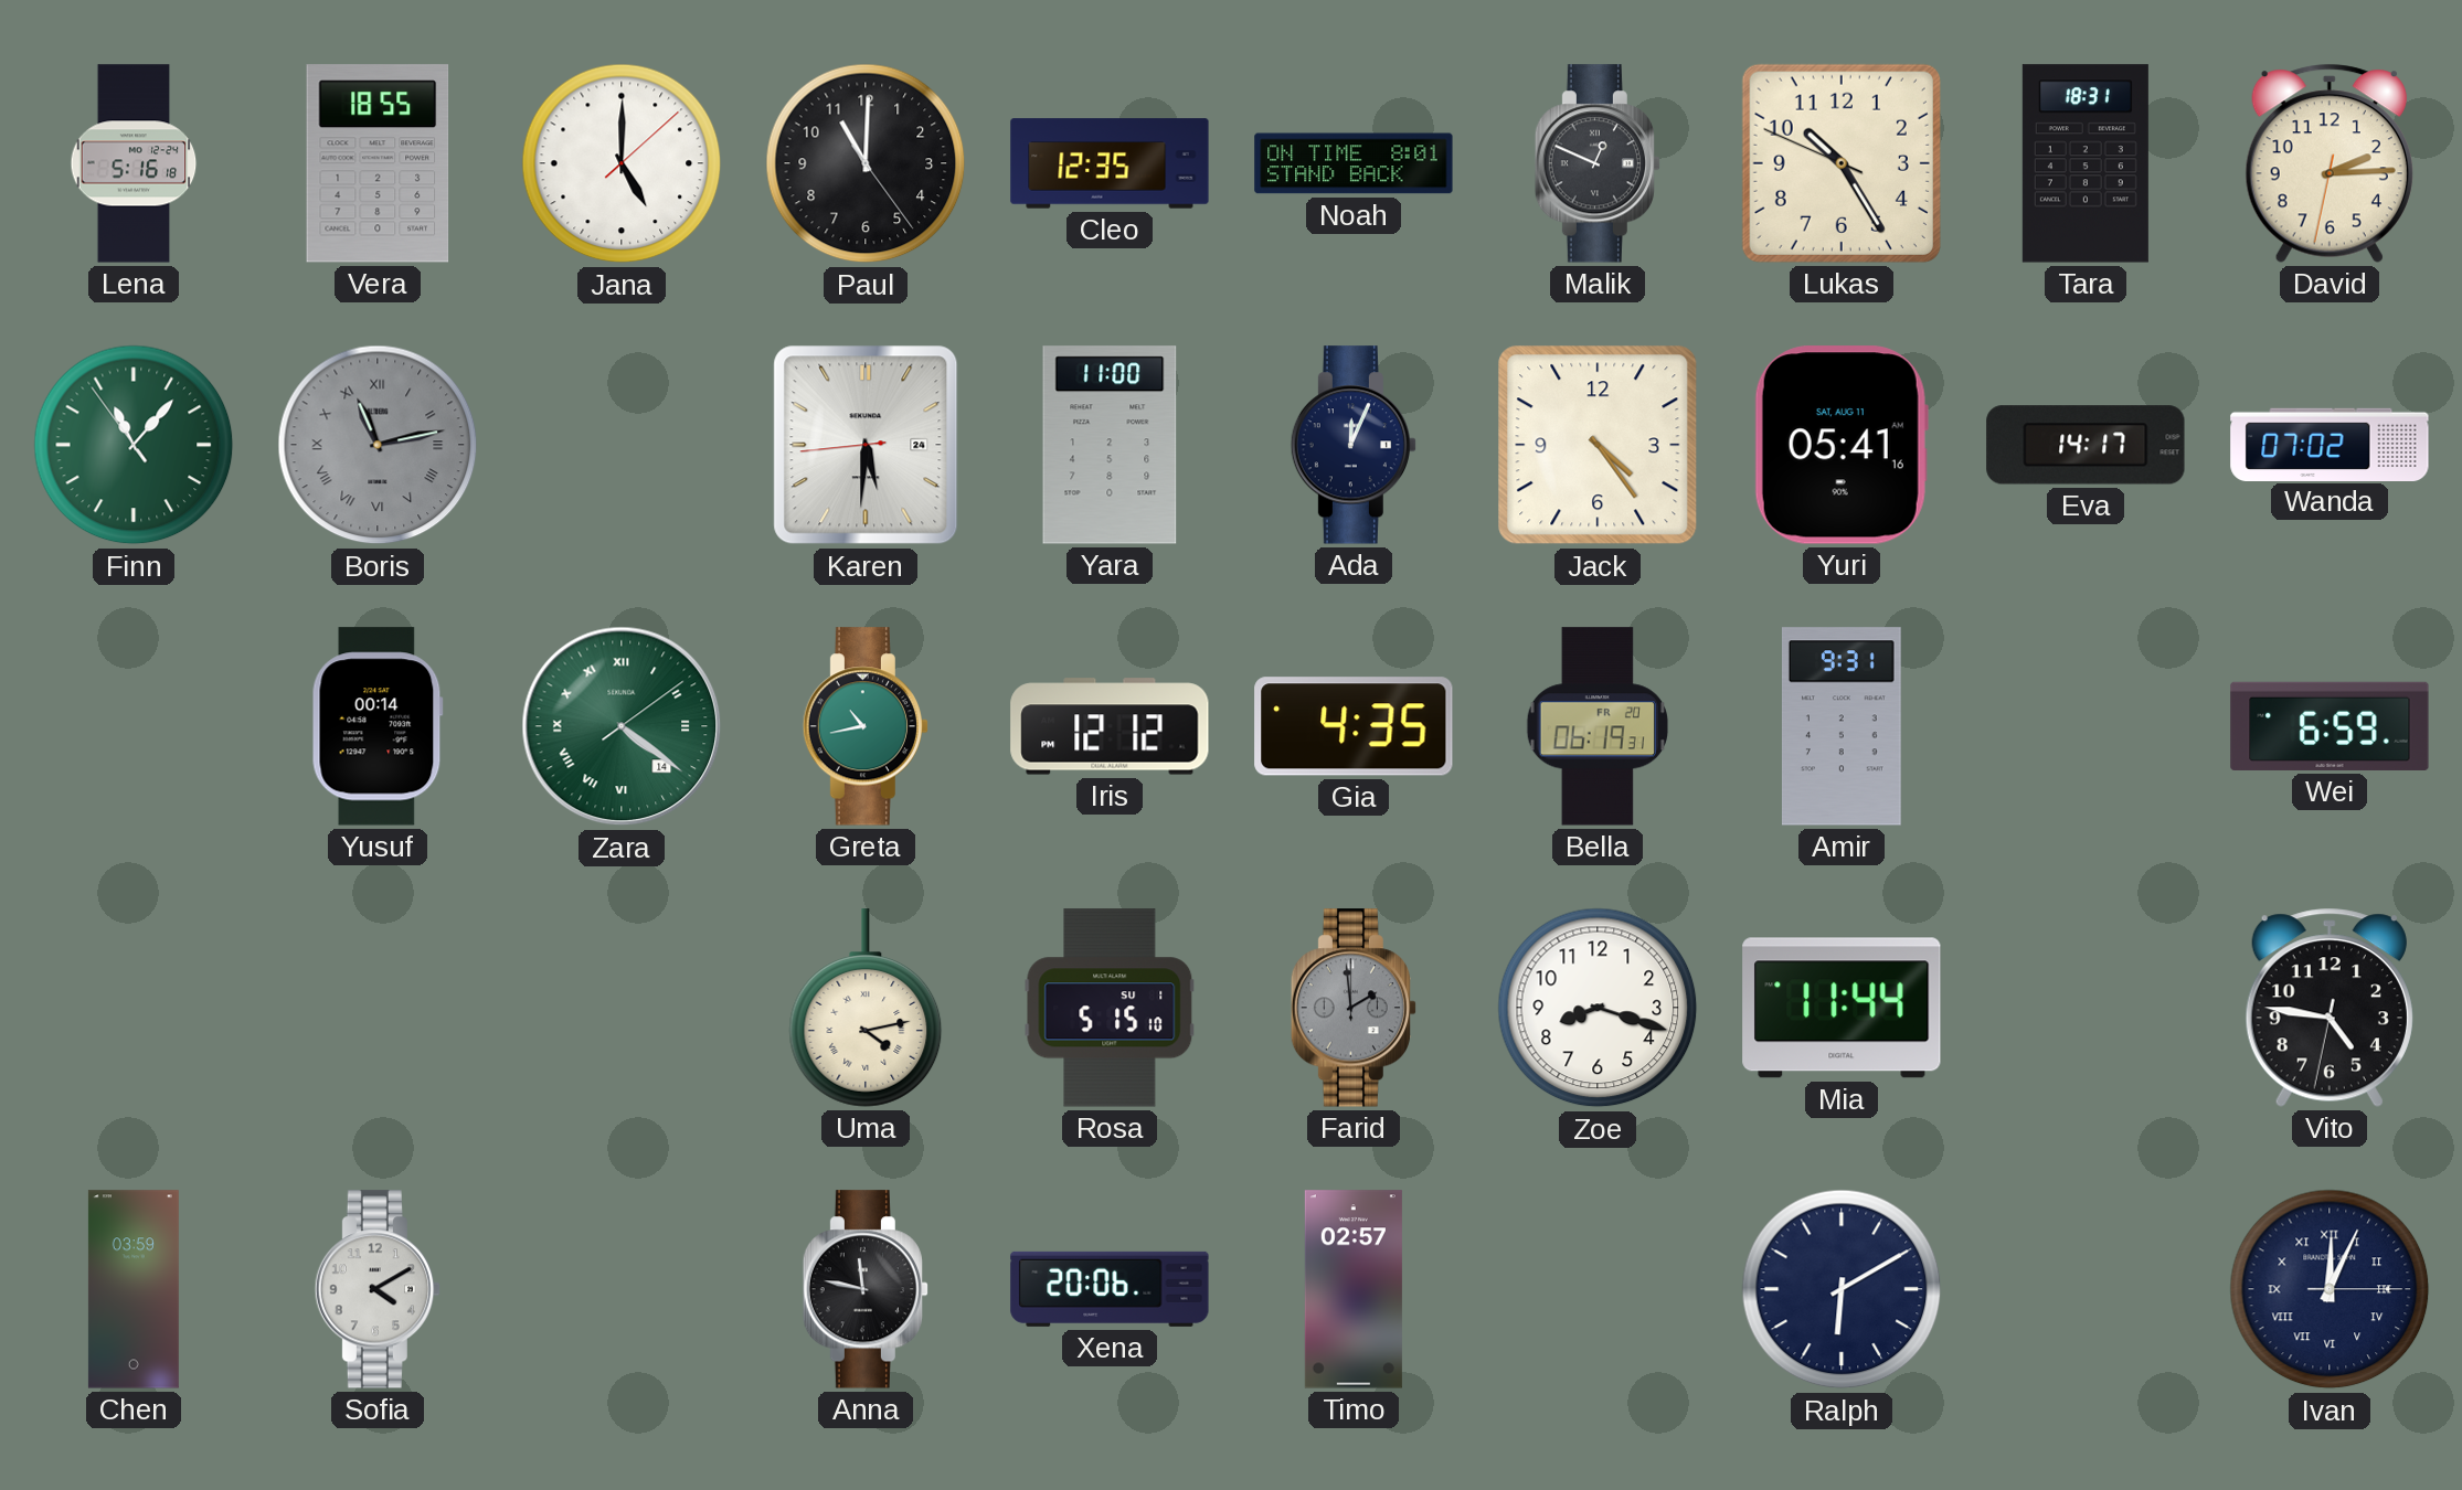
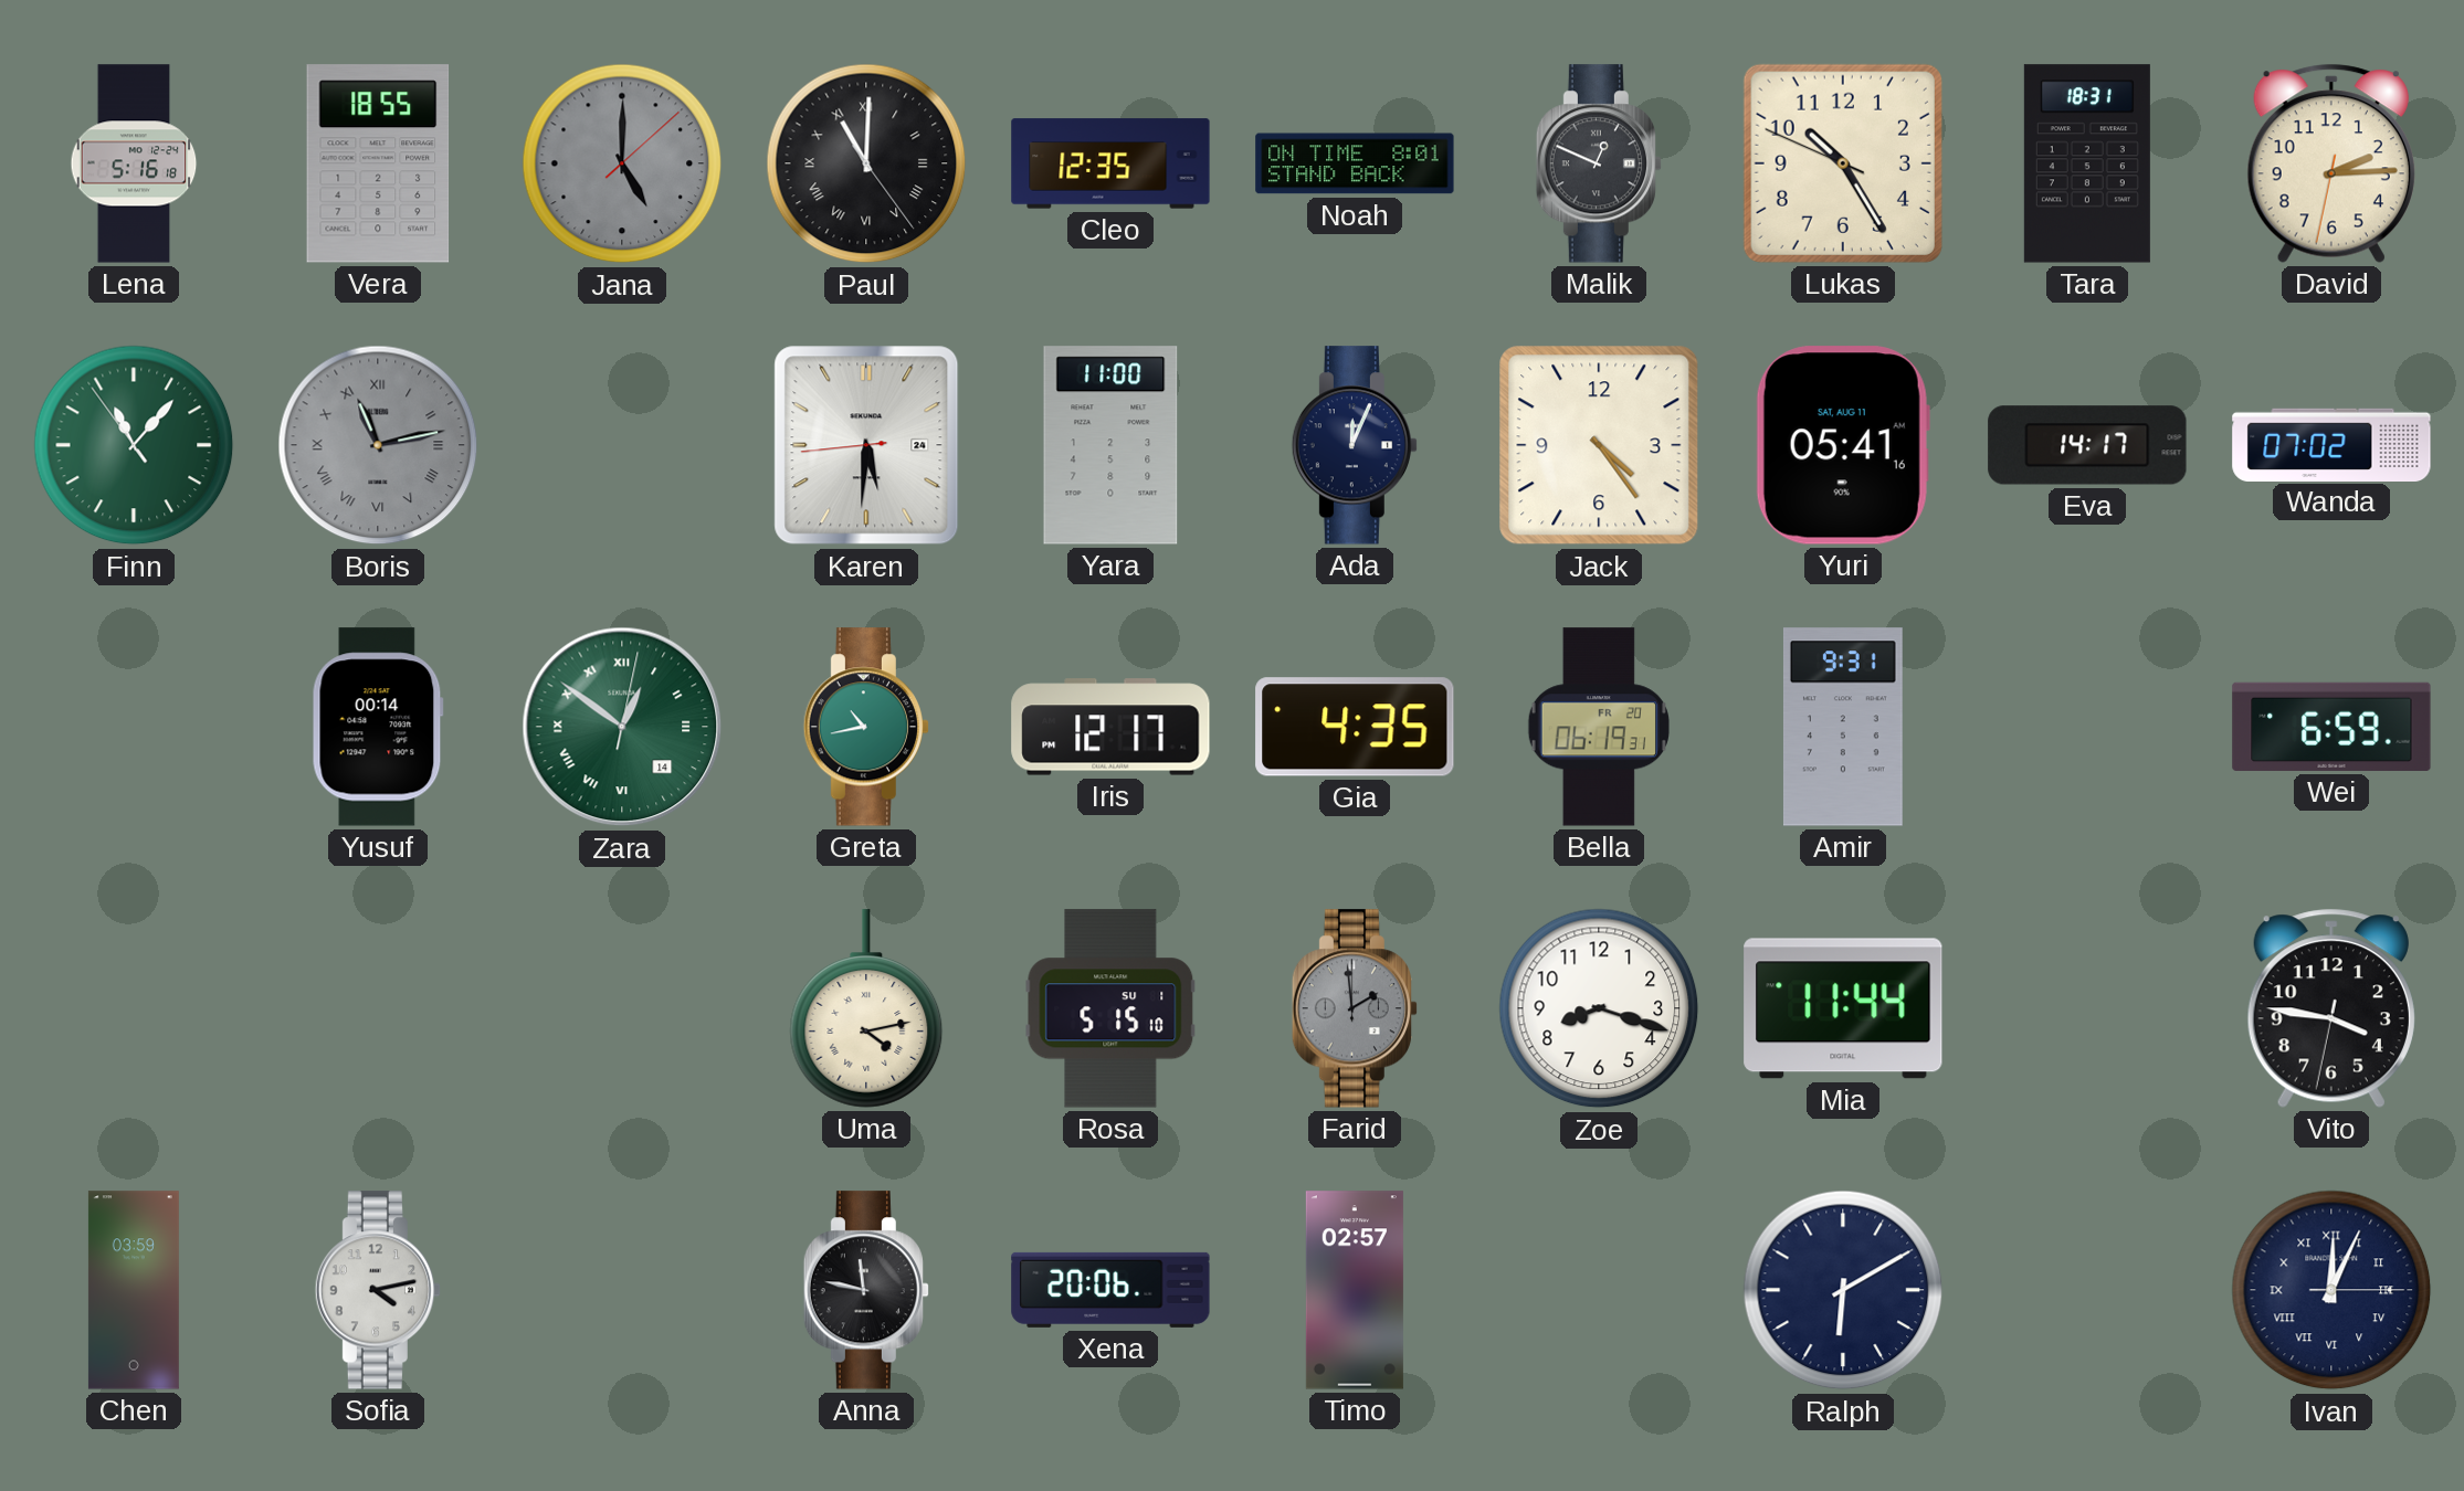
Jana dial: white -> grey (622, 163)
Paul numerals: Arabic -> Roman (866, 163)
Zara: 4:21 -> 12:51 (622, 727)
Iris: 12:12 -> 12:17 (1110, 727)
Vito: 4:46 -> 3:46 (2331, 1008)
Sofia: 4:10 -> 4:13 (377, 1290)
